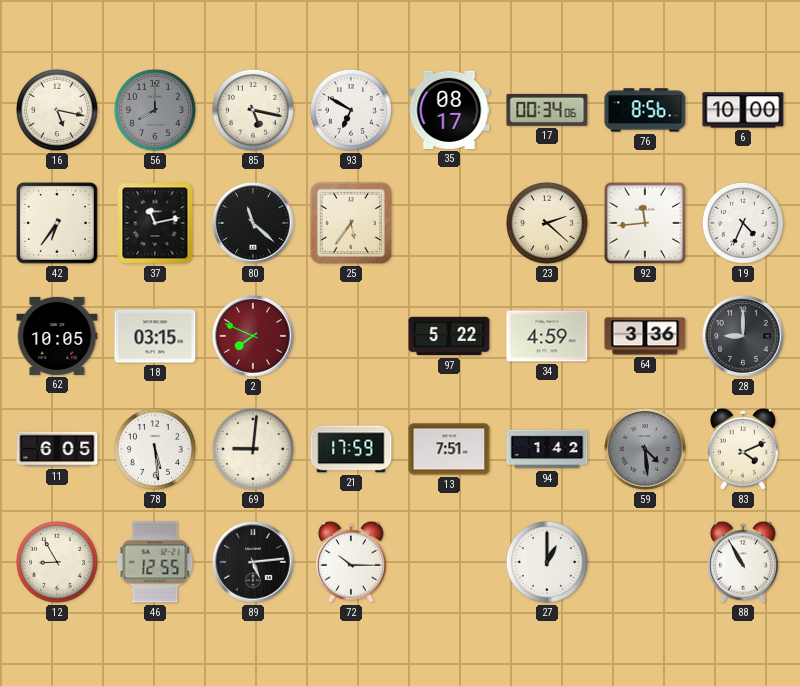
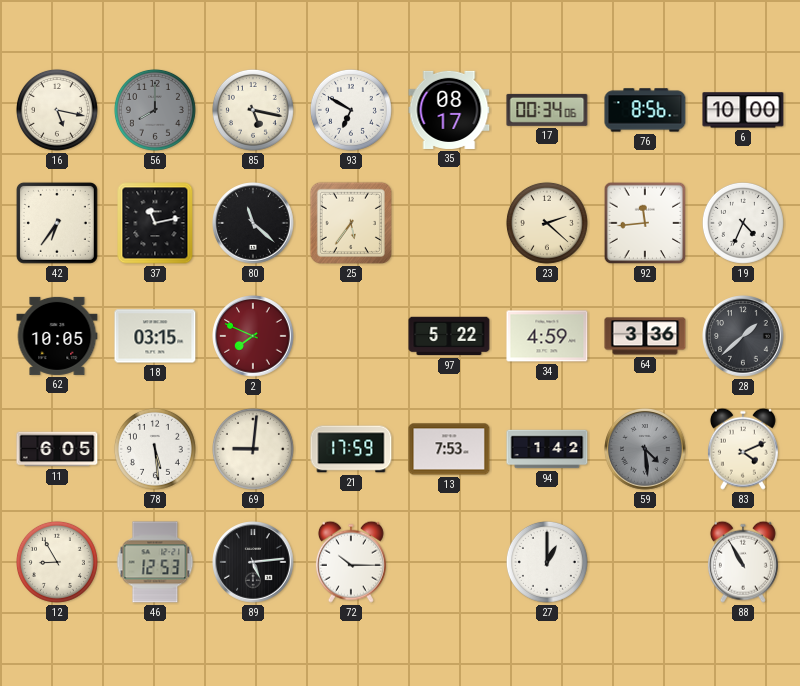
28: 9:00 -> 1:38 (743, 336)
13: 7:51 -> 7:53 (449, 449)
46: 12:55 -> 12:53 (155, 562)
